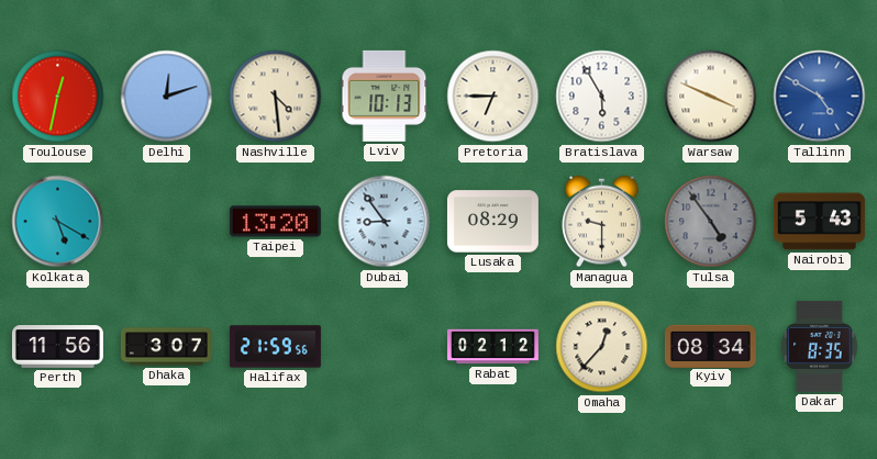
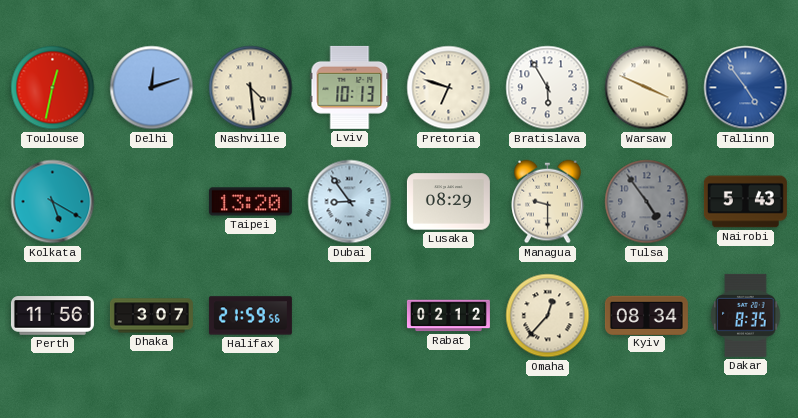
Pretoria: 6:45 -> 6:48 (449, 88)
Tallinn: 4:50 -> 4:54 (746, 88)
